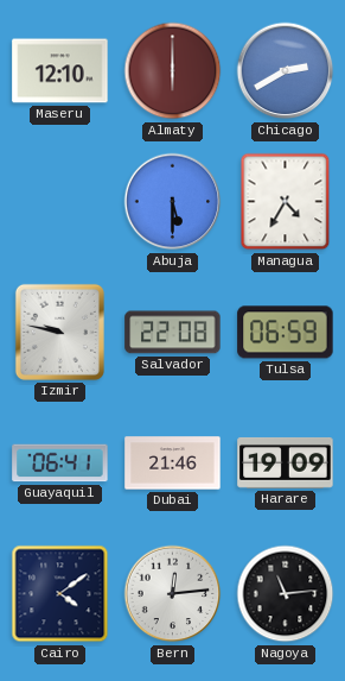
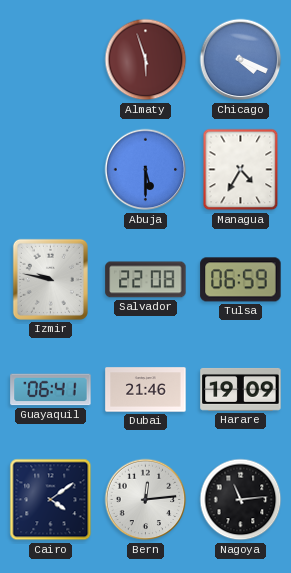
Maseru: 12:10 -> none (60, 71)
Almaty: 6:00 -> 5:57 (146, 60)
Chicago: 2:40 -> 4:19 (241, 60)
